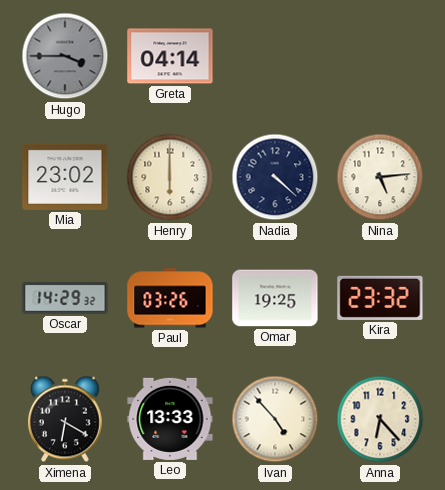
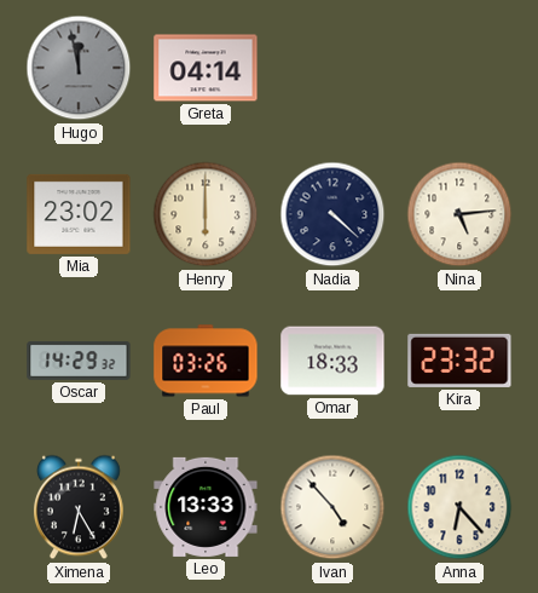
Hugo: 3:45 -> 11:58 (79, 68)
Omar: 19:25 -> 18:33 (332, 361)
Ximena: 6:20 -> 6:25 (79, 507)
